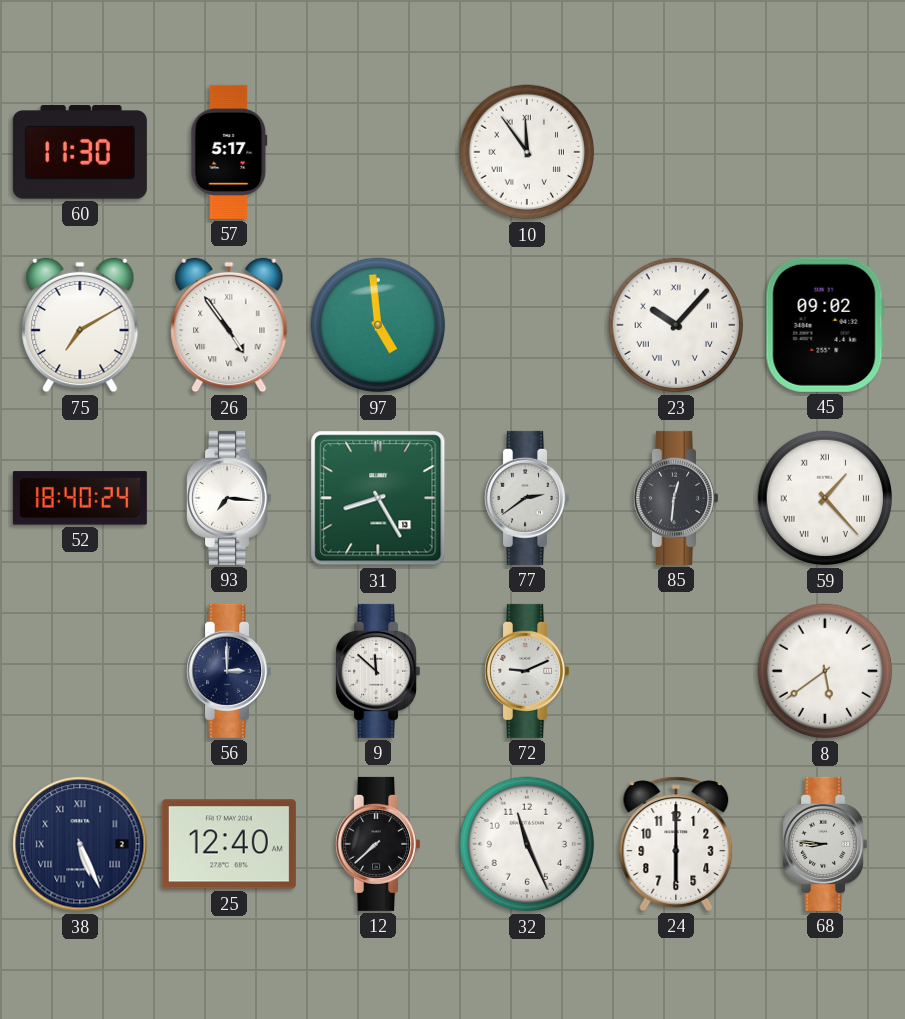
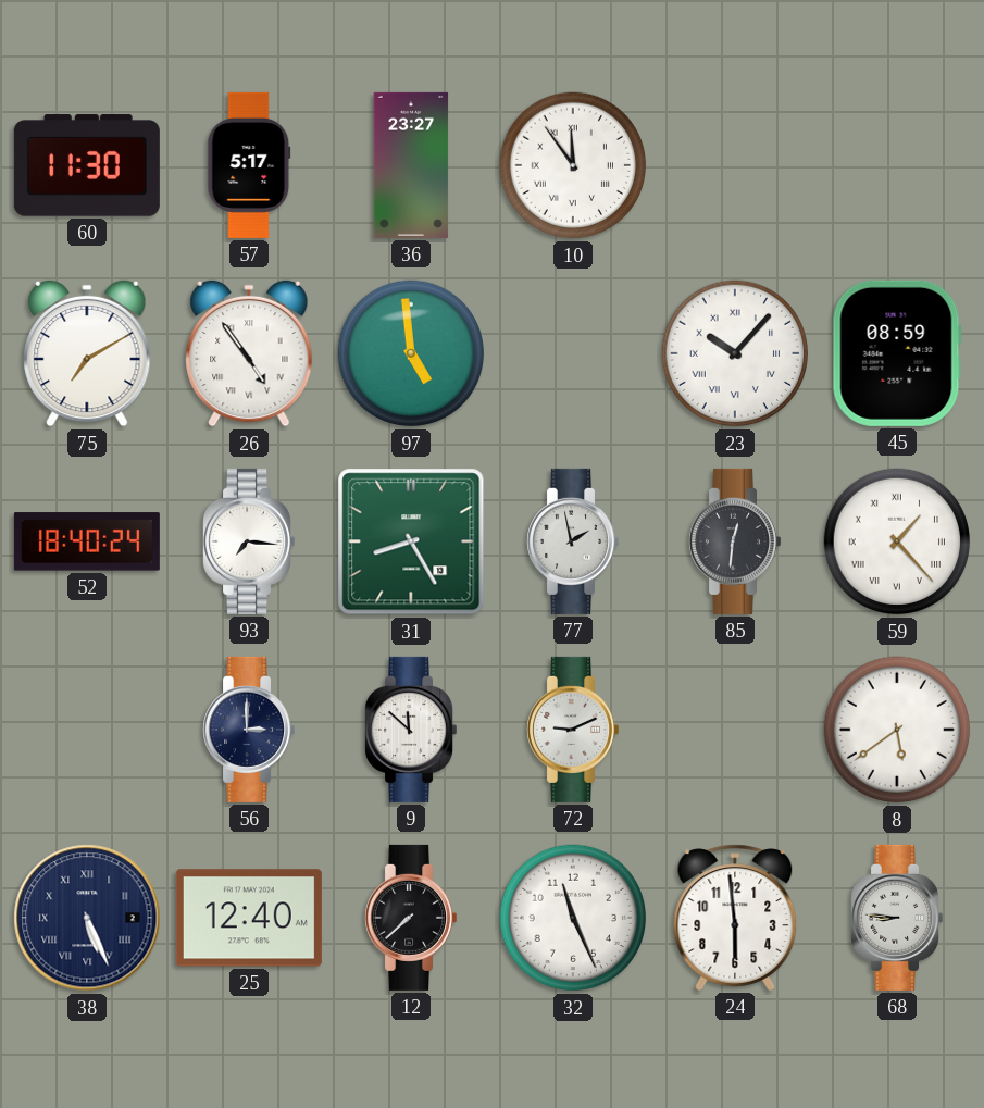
36: none -> 23:27 (411, 165)
45: 09:02 -> 08:59 (897, 353)
77: 2:39 -> 1:58 (573, 541)
24: 6:00 -> 5:59 (735, 918)
